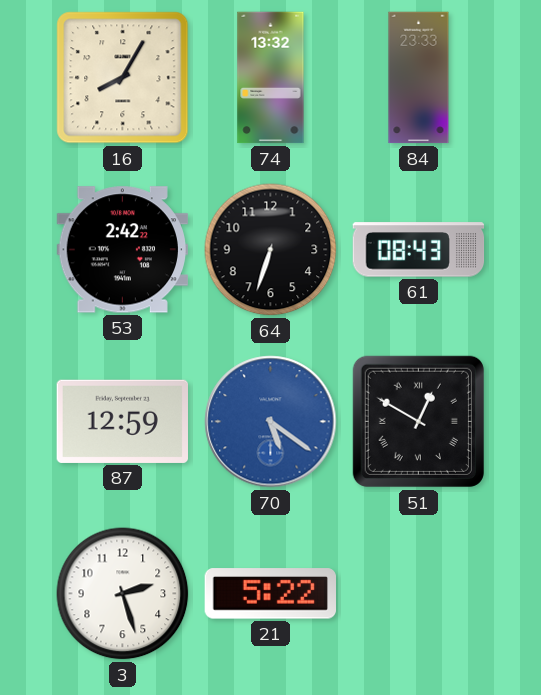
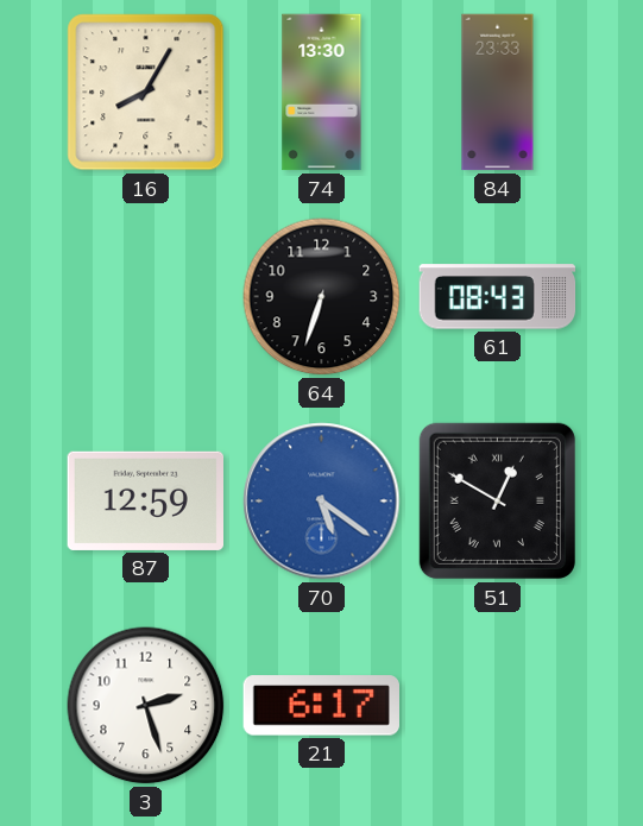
74: 13:32 -> 13:30 (322, 93)
53: 2:42 -> none (122, 250)
21: 5:22 -> 6:17 (321, 706)
